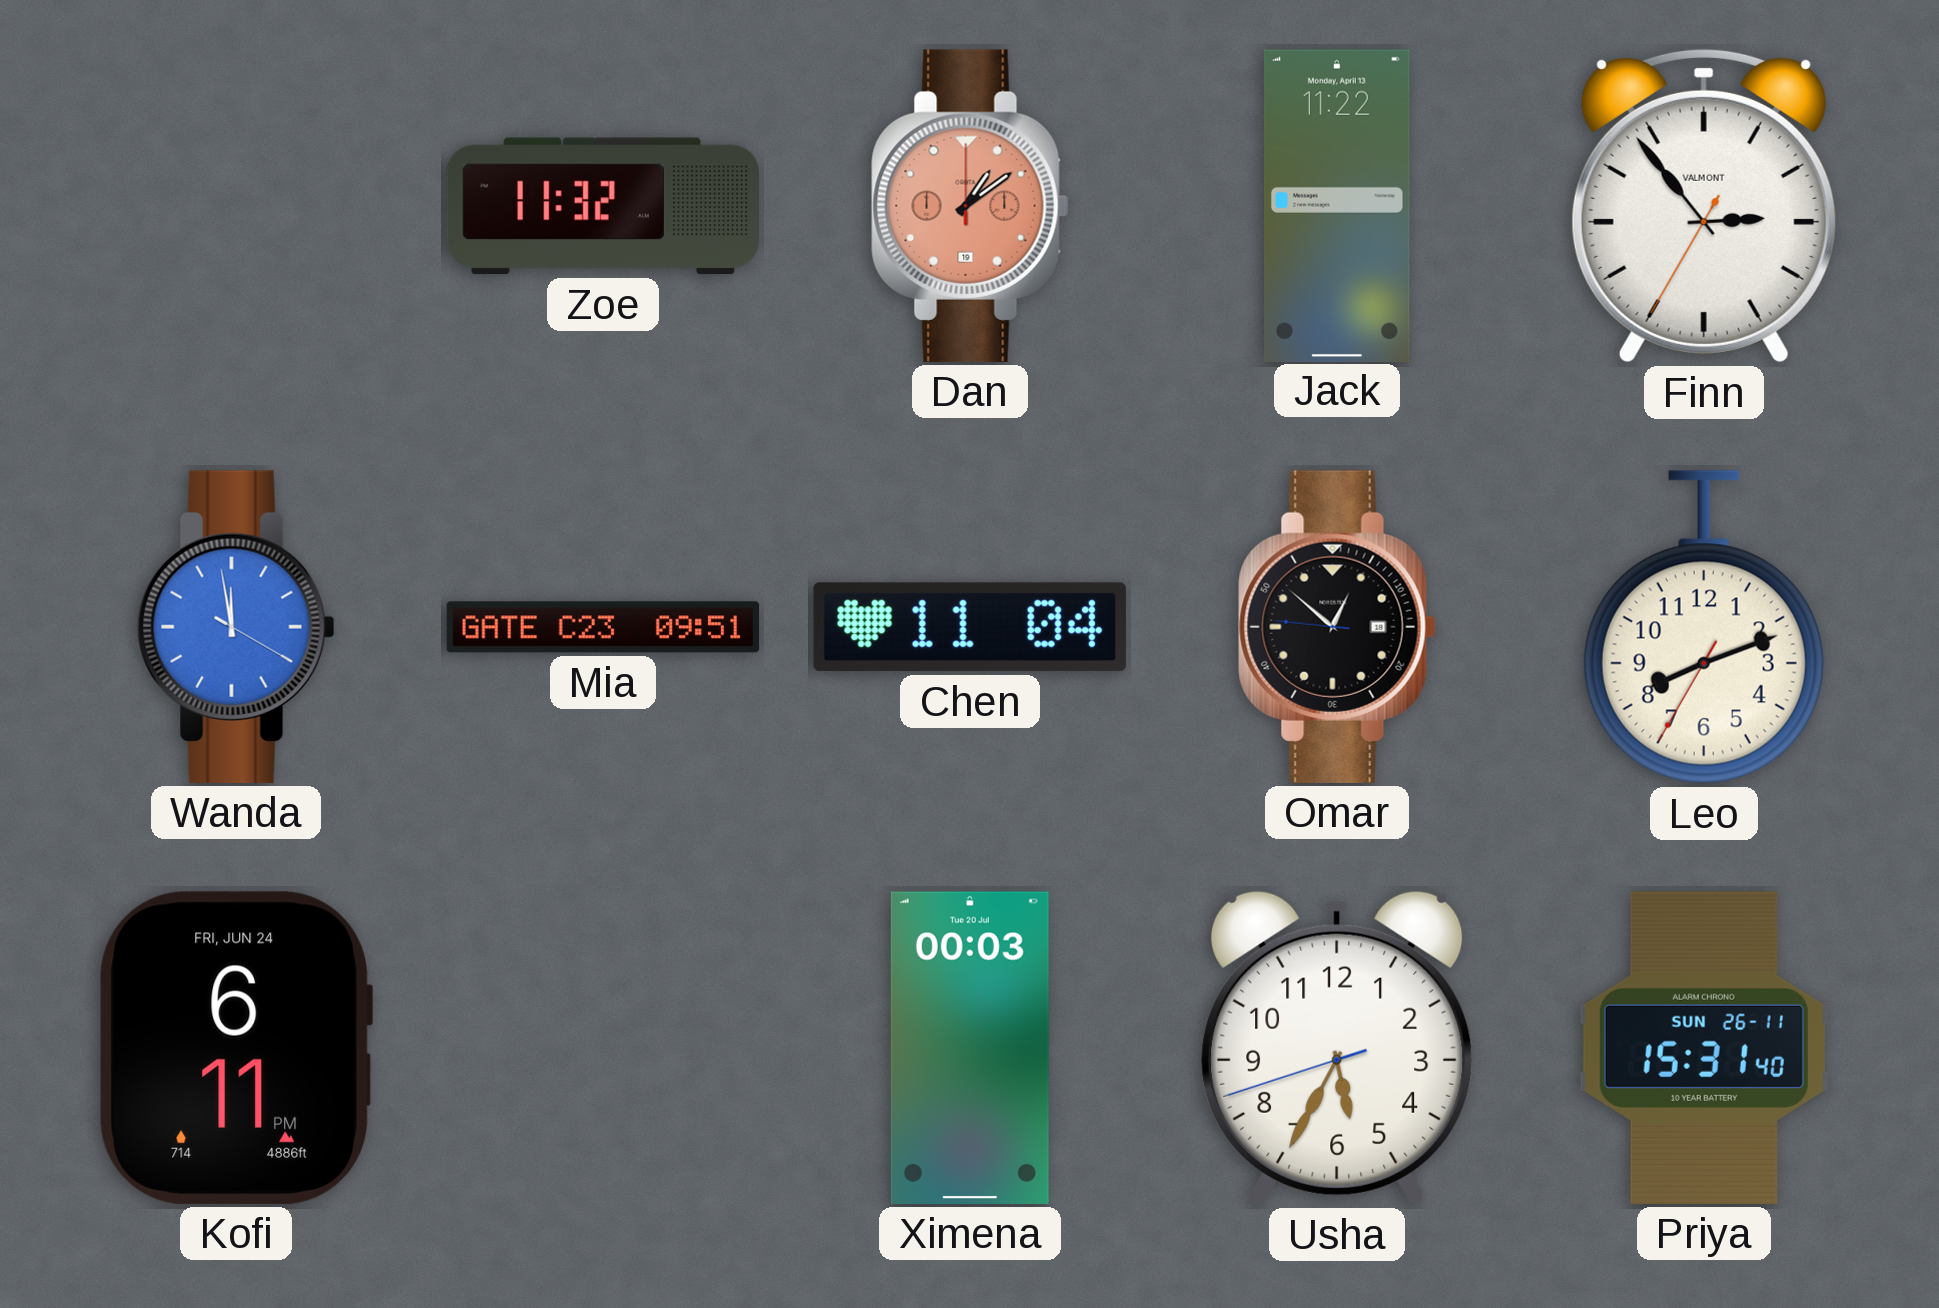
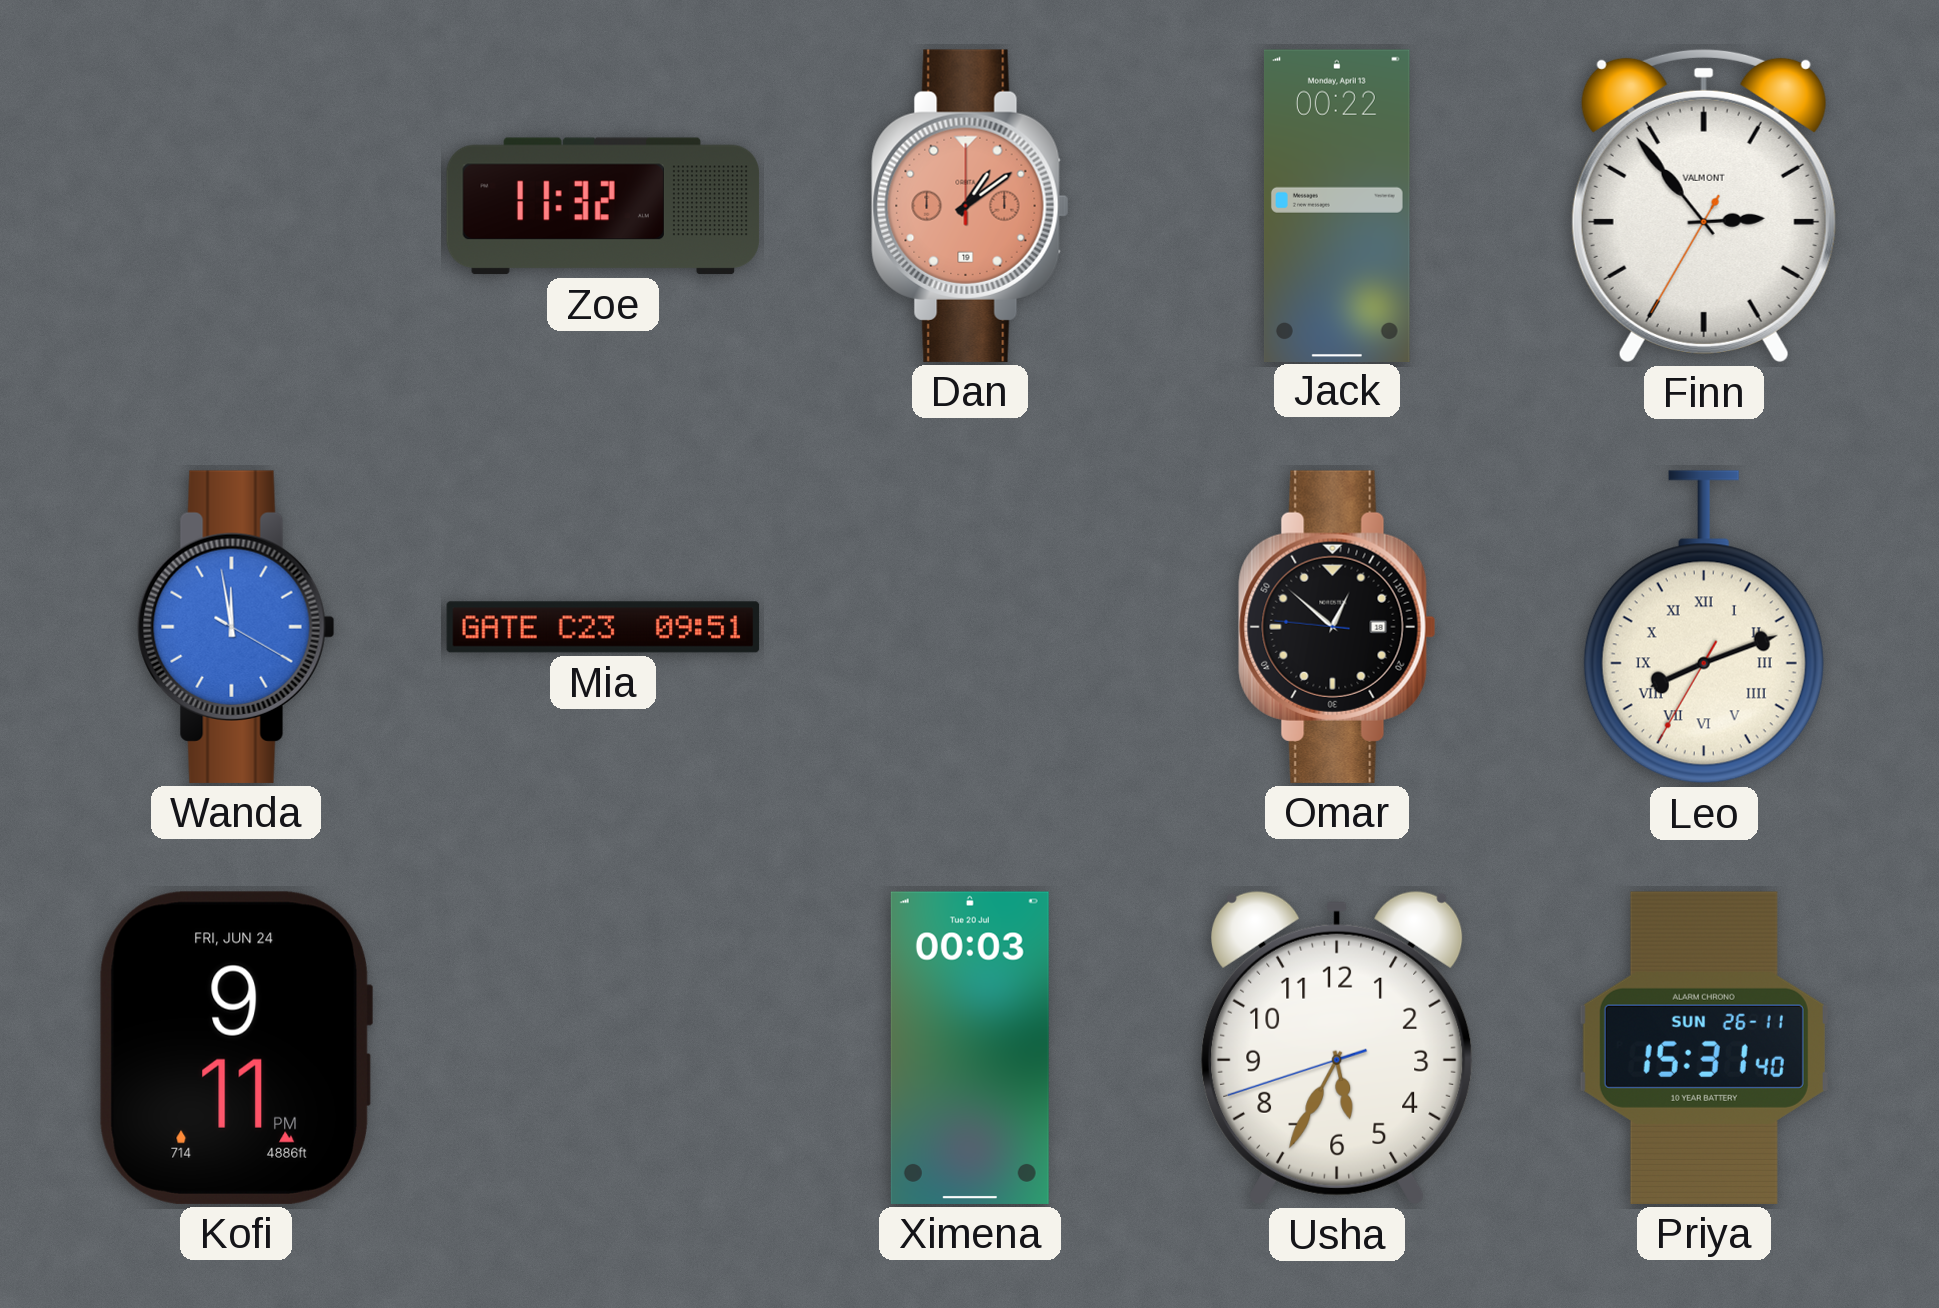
Jack: 11:22 -> 00:22 (1337, 205)
Chen: 11:04 -> none (970, 627)
Leo numerals: Arabic -> Roman (1704, 627)
Kofi: 6:11 -> 9:11 (235, 1048)
